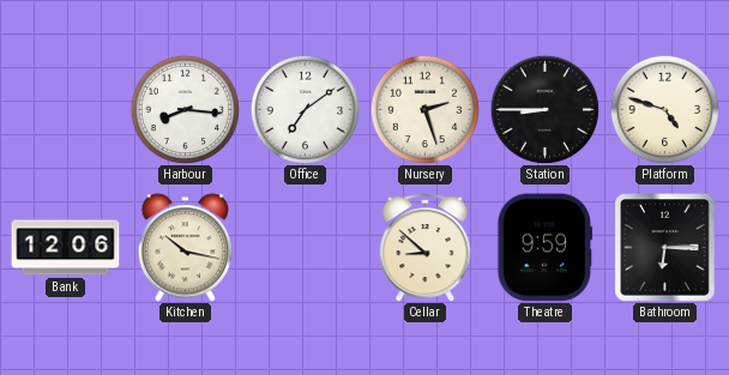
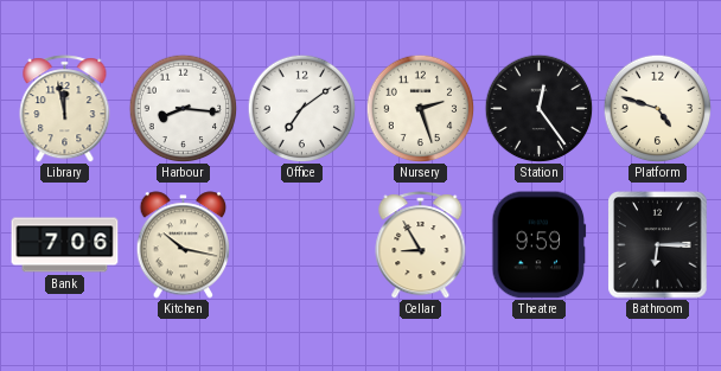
Library: none -> 11:58 (65, 109)
Station: 8:45 -> 12:24 (538, 108)
Bank: 12:06 -> 7:06 (65, 245)
Cellar: 8:52 -> 8:55 (421, 245)
